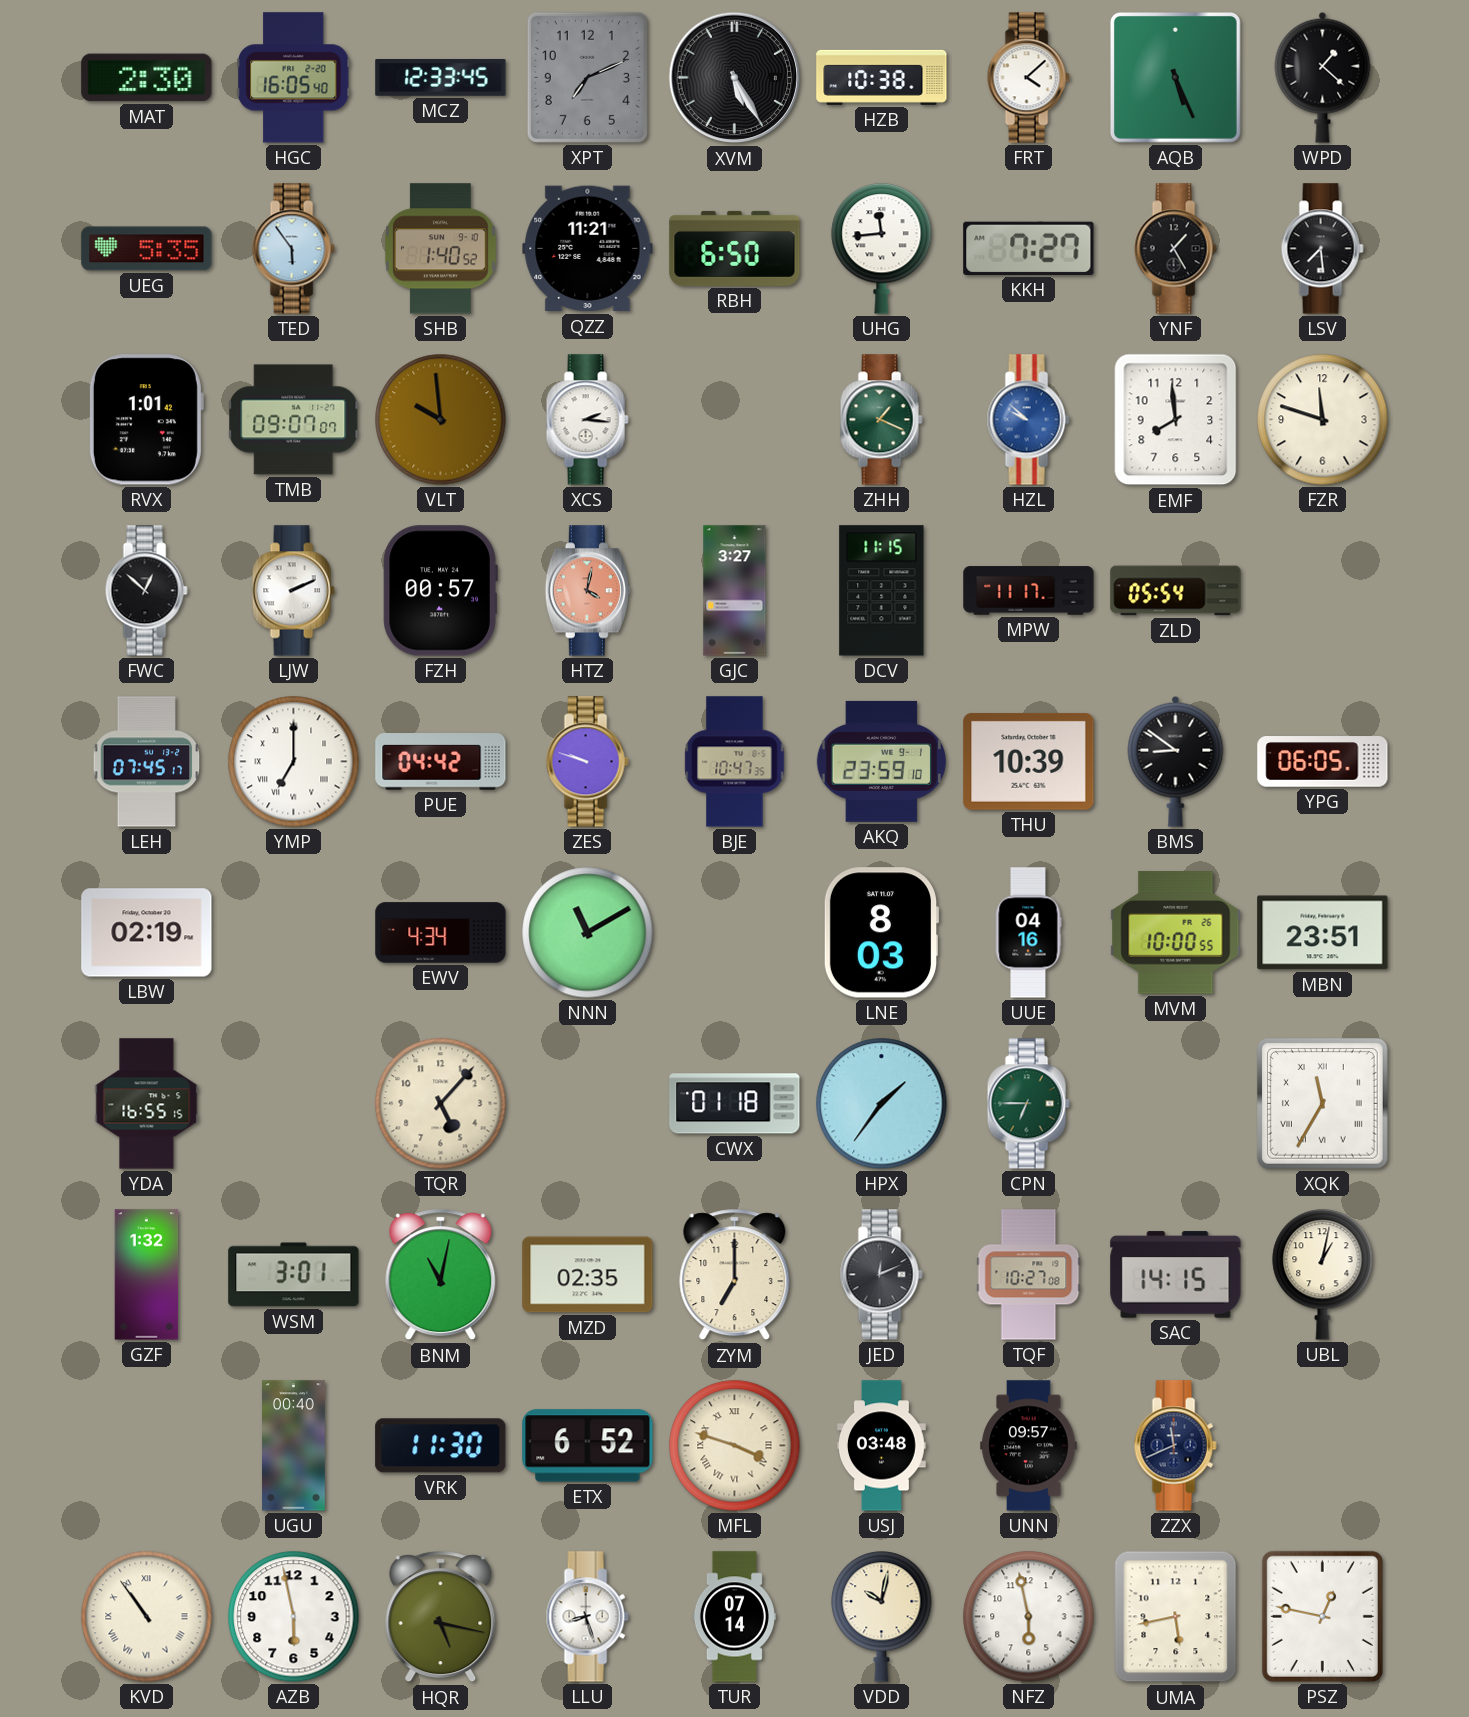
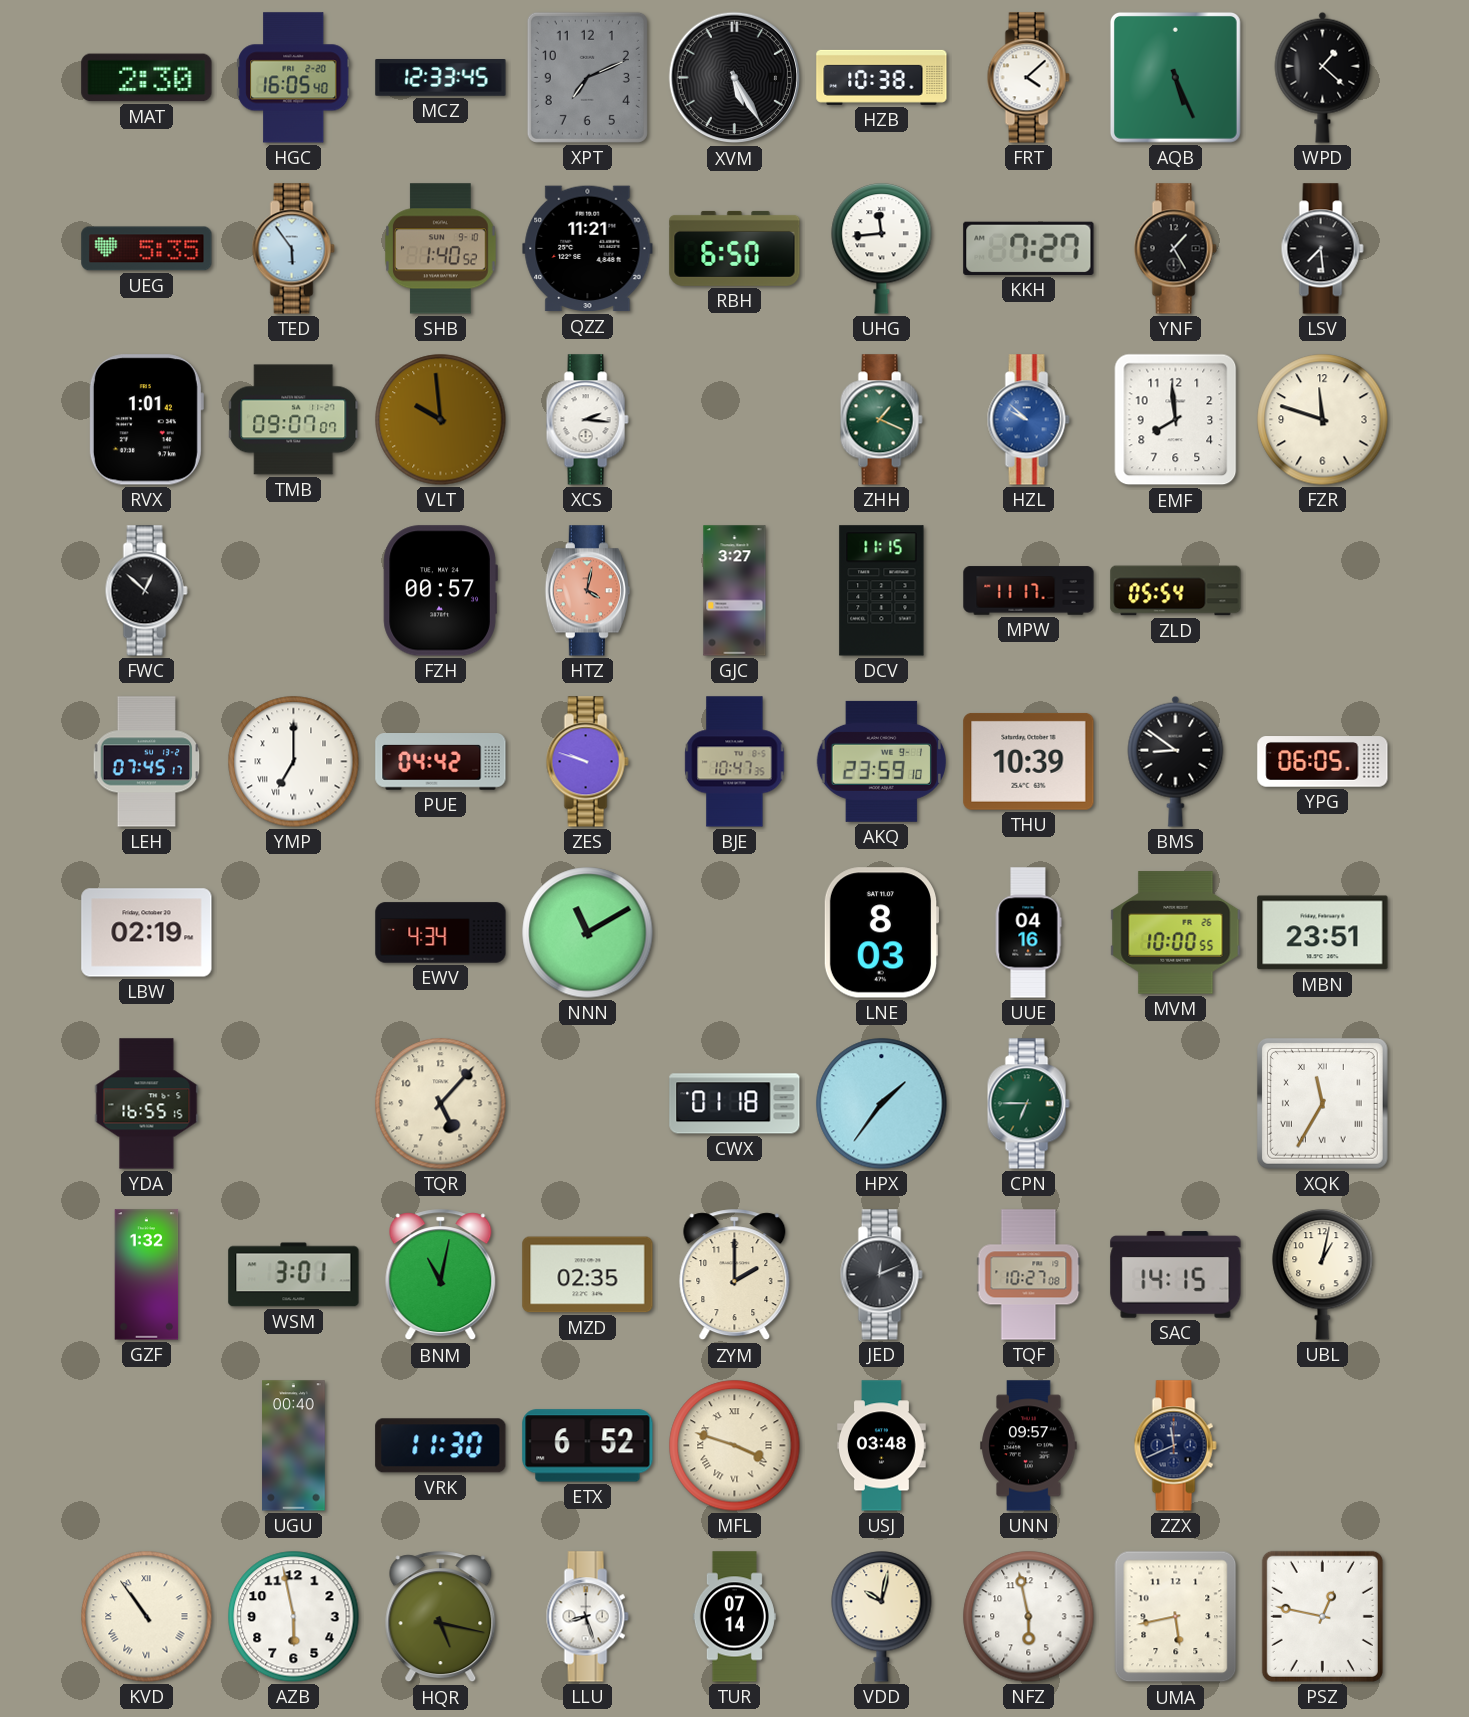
LJW: 2:11 -> none (293, 591)
ZYM: 7:00 -> 2:00 (735, 1275)
